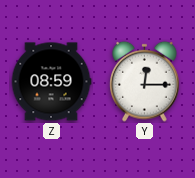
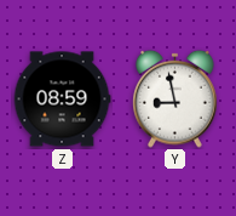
Y: 12:15 -> 8:58 (175, 98)
